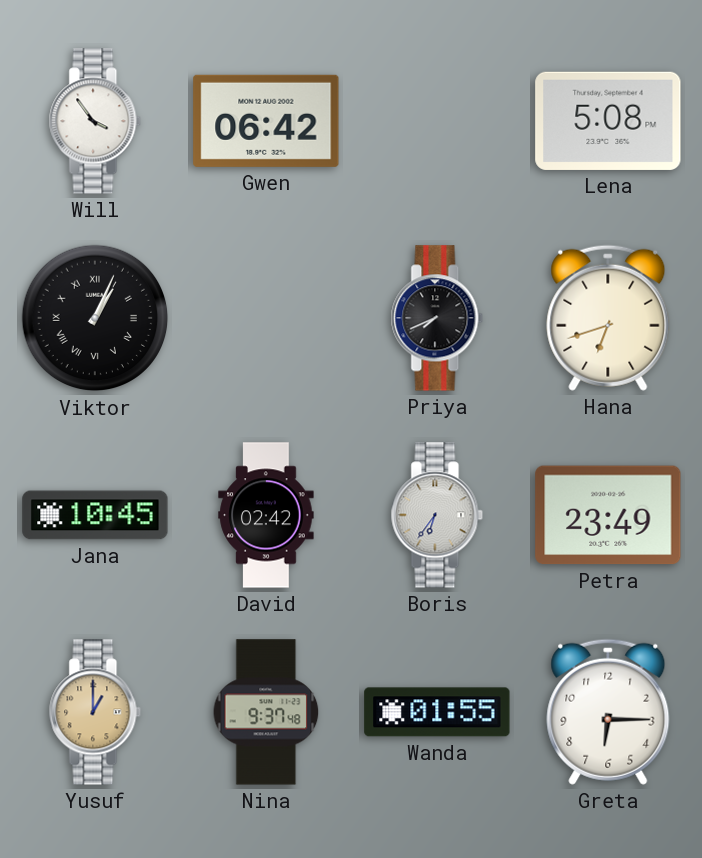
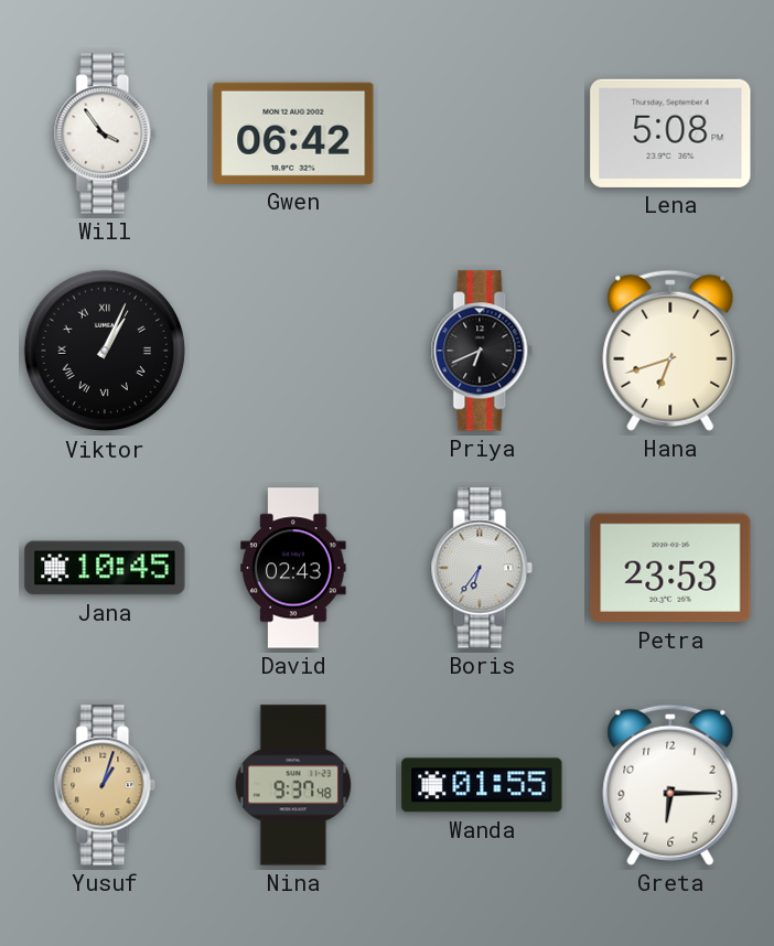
Priya: 7:41 -> 6:41 (482, 351)
David: 02:42 -> 02:43 (293, 568)
Petra: 23:49 -> 23:53 (670, 568)
Yusuf: 1:00 -> 1:03 (105, 785)
